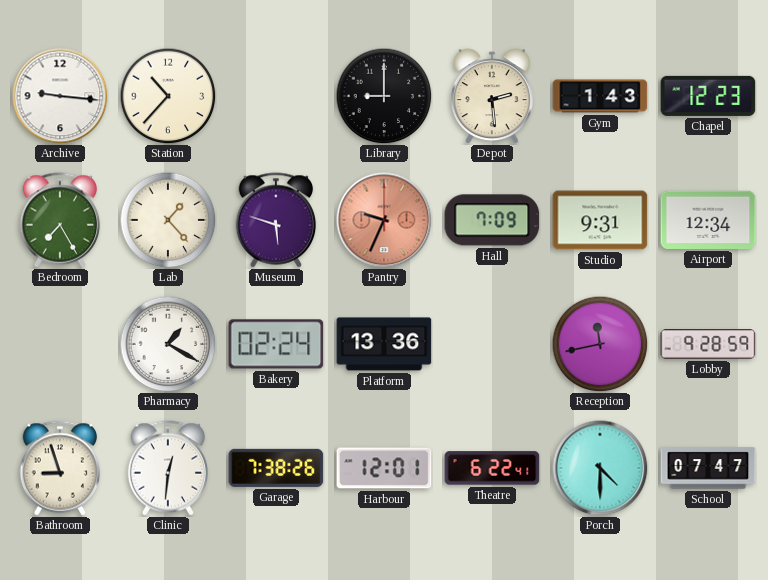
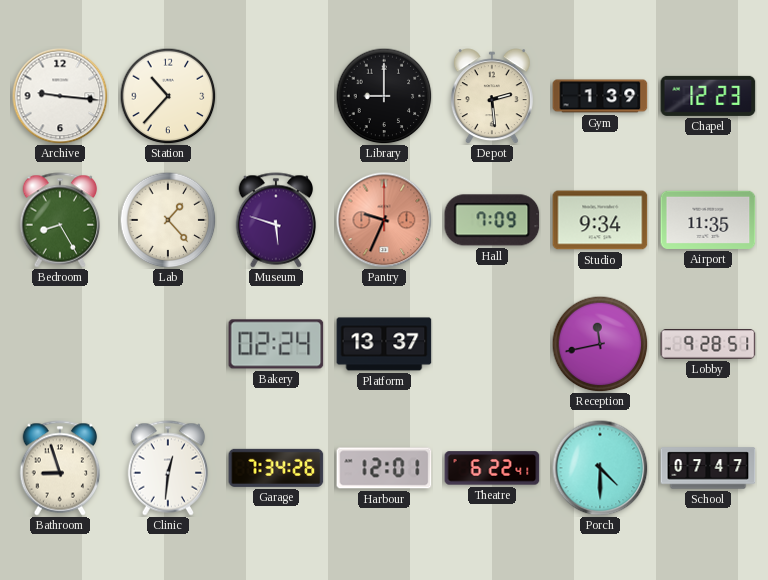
Gym: 1:43 -> 1:39 (600, 96)
Bedroom: 7:25 -> 8:25 (60, 220)
Studio: 9:31 -> 9:34 (600, 220)
Airport: 12:34 -> 11:35 (708, 220)
Pharmacy: 1:20 -> none (168, 344)
Platform: 13:36 -> 13:37 (384, 344)
Lobby: 9:28:59 -> 9:28:51 (708, 344)
Garage: 7:38 -> 7:34 (276, 468)
